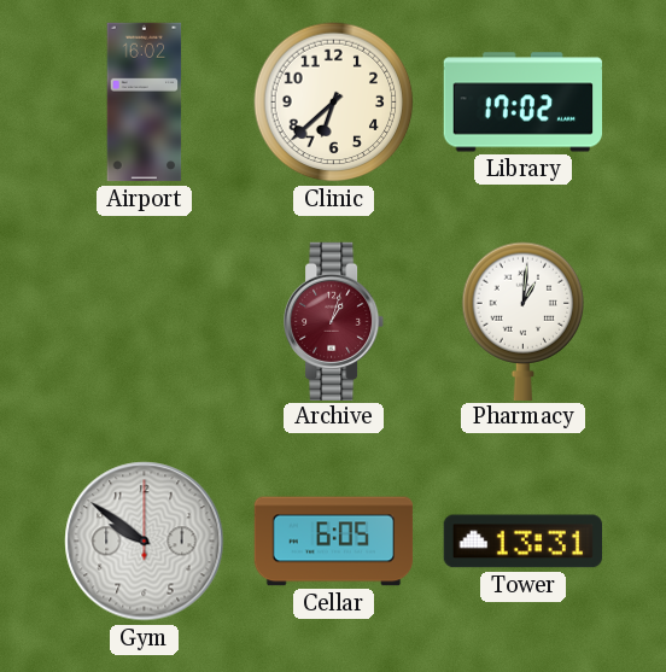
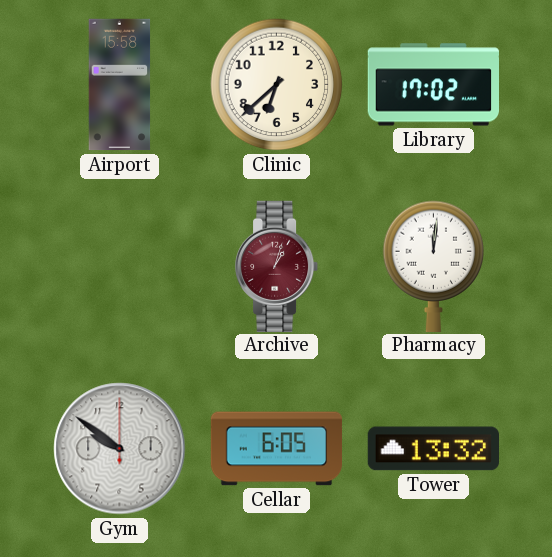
Airport: 16:02 -> 15:58 (120, 85)
Pharmacy: 1:01 -> 12:01 (434, 266)
Tower: 13:31 -> 13:32 (433, 449)
